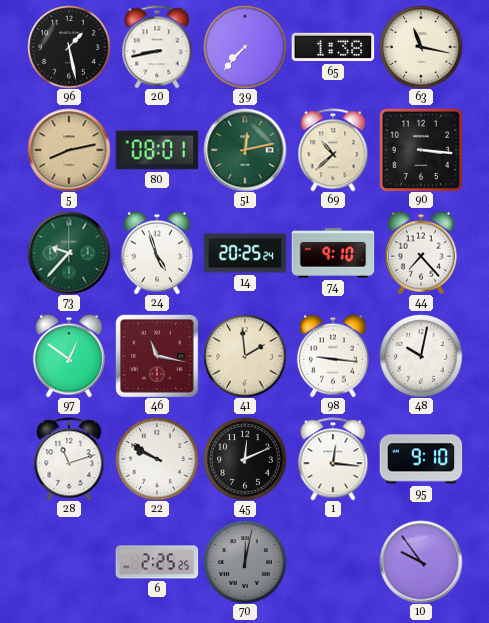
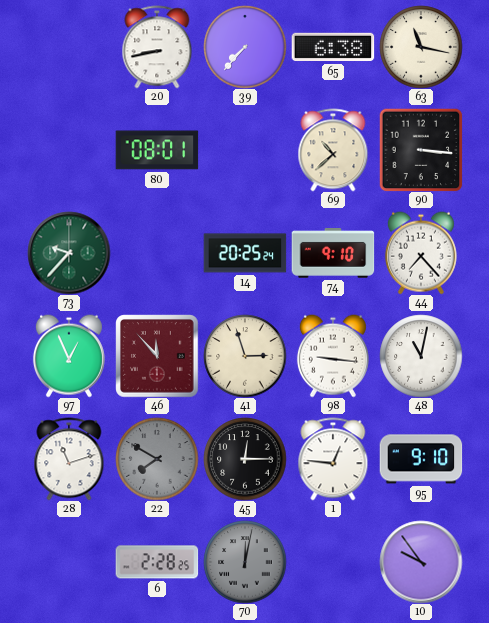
96: 1:28 -> none (69, 47)
65: 1:38 -> 6:38 (333, 47)
5: 8:13 -> none (69, 150)
51: 12:13 -> none (245, 150)
24: 4:57 -> none (157, 253)
97: 12:51 -> 12:56 (69, 356)
46: 11:17 -> 11:53 (157, 356)
41: 1:59 -> 2:57 (245, 356)
48: 10:02 -> 11:02 (421, 356)
22: 9:50 -> 7:50 (157, 459)
22 dial: white -> grey (157, 459)
45: 12:11 -> 12:15 (245, 459)
1: 12:16 -> 12:46 (333, 459)
6: 2:25 -> 2:28 (157, 562)
